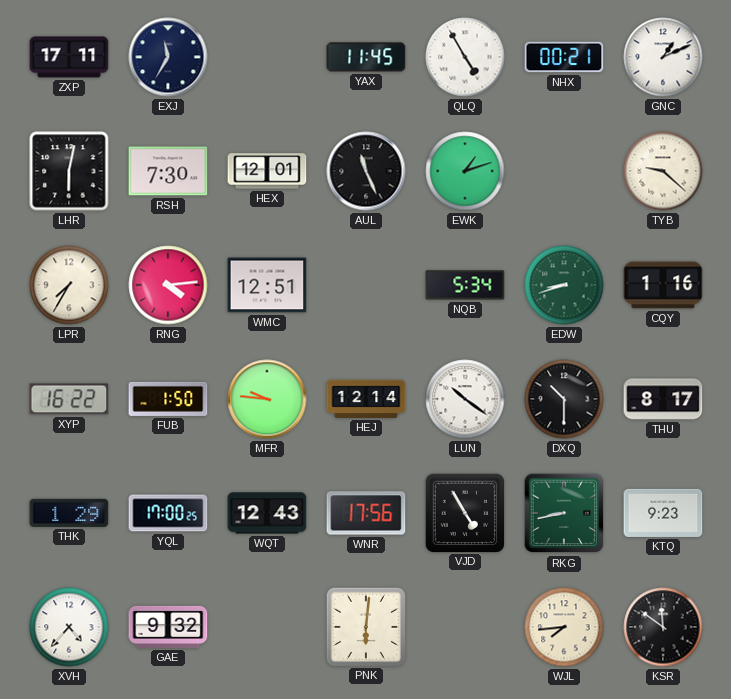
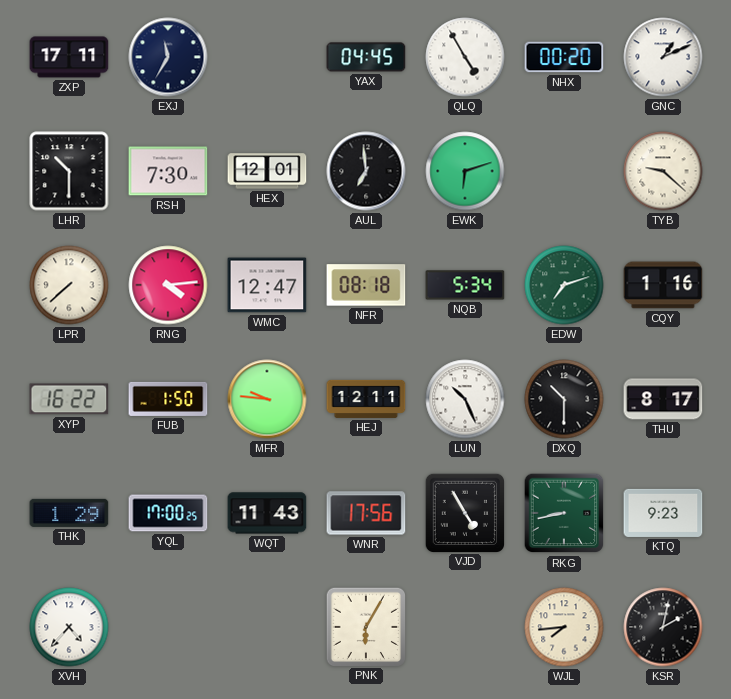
YAX: 11:45 -> 04:45 (366, 57)
NHX: 00:21 -> 00:20 (564, 57)
LHR: 6:02 -> 10:30 (69, 171)
AUL: 11:26 -> 6:59 (366, 171)
EWK: 1:12 -> 6:12 (465, 171)
LPR: 7:35 -> 7:38 (69, 285)
WMC: 12:51 -> 12:47 (267, 285)
NFR: none -> 08:18 (366, 285)
EDW: 8:42 -> 7:12 (564, 285)
HEJ: 12:14 -> 12:11 (366, 399)
LUN: 10:21 -> 10:26 (465, 399)
WQT: 12:43 -> 11:43 (267, 513)
GAE: 9:32 -> none (168, 627)
PNK: 6:01 -> 6:05 (365, 626)
KSR: 11:51 -> 2:02 (663, 627)
